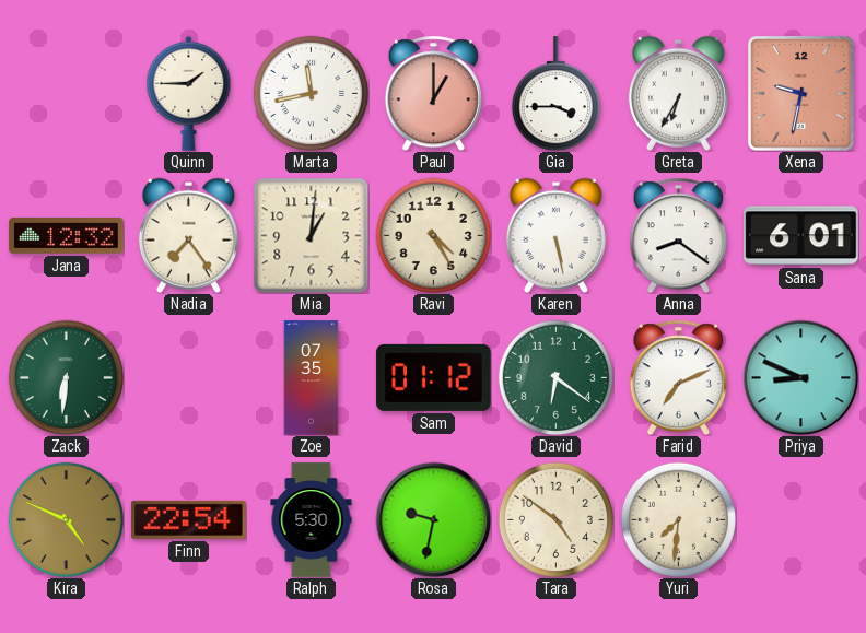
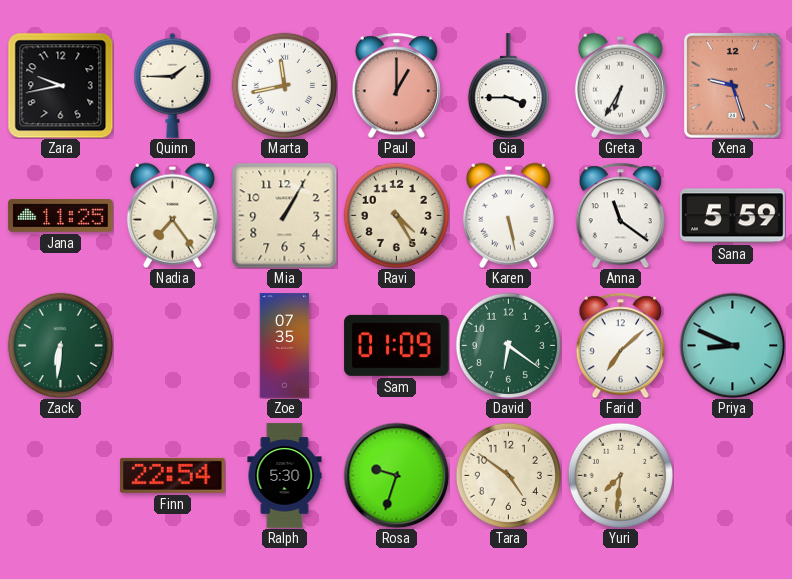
Zara: none -> 9:43 (60, 85)
Xena: 9:32 -> 9:27 (733, 86)
Jana: 12:32 -> 11:25 (61, 216)
Mia: 1:01 -> 1:05 (284, 215)
Anna: 8:21 -> 11:21 (620, 215)
Sana: 6:01 -> 5:59 (733, 216)
Sam: 01:12 -> 01:09 (397, 345)
Farid: 7:11 -> 7:08 (620, 345)
Kira: 4:49 -> none (66, 519)
Rosa: 9:32 -> 9:33 (396, 475)
